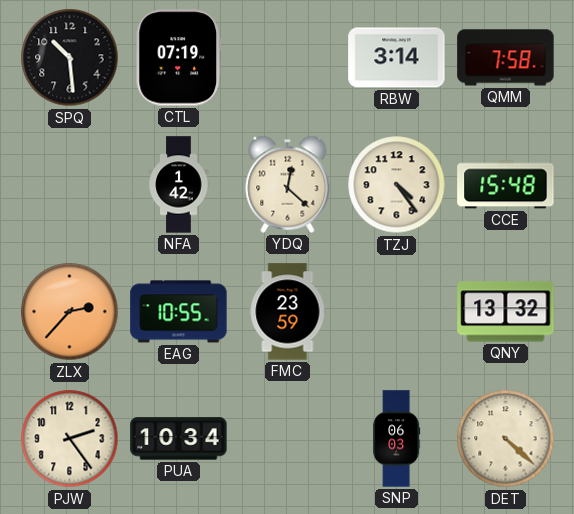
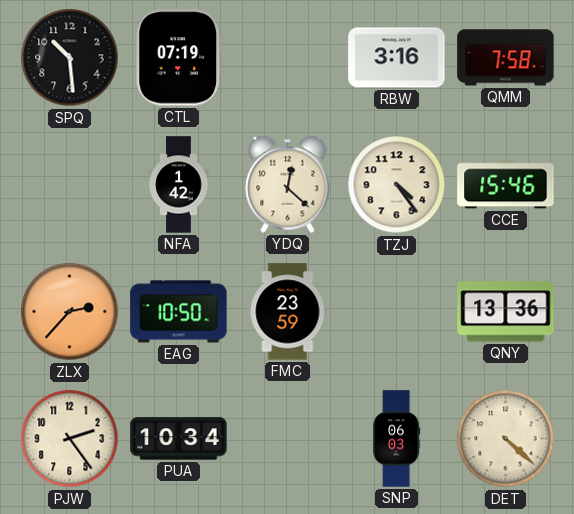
RBW: 3:14 -> 3:16 (397, 58)
CCE: 15:48 -> 15:46 (506, 185)
EAG: 10:55 -> 10:50 (179, 312)
QNY: 13:32 -> 13:36 (506, 312)
